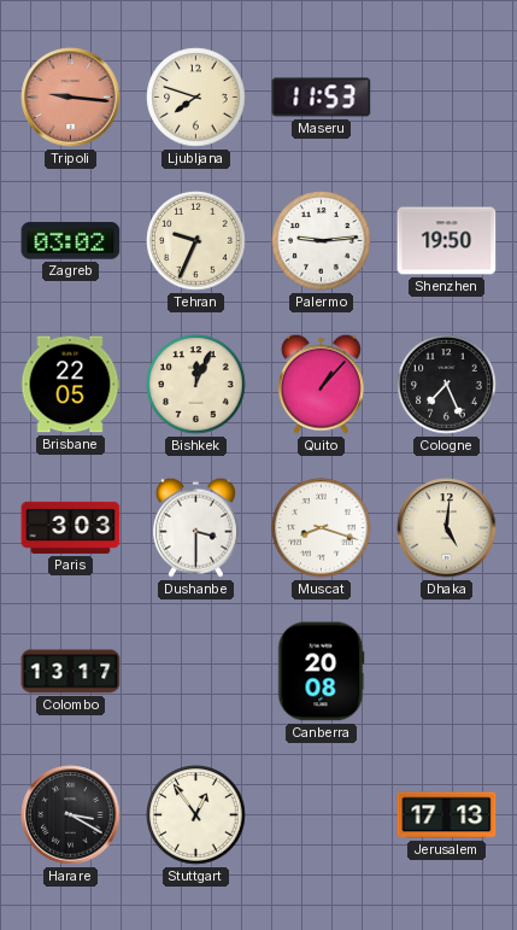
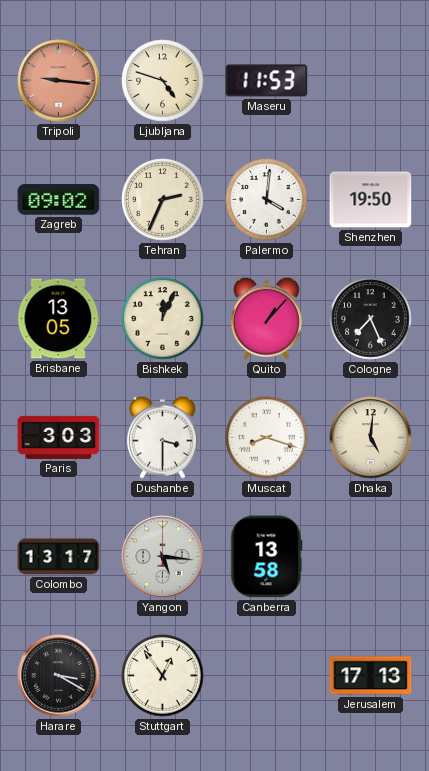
Ljubljana: 7:48 -> 4:48 (163, 81)
Zagreb: 03:02 -> 09:02 (59, 200)
Tehran: 9:34 -> 2:34 (163, 200)
Palermo: 9:14 -> 4:01 (267, 200)
Brisbane: 22:05 -> 13:05 (58, 319)
Yangon: none -> 5:16 (163, 557)
Canberra: 20:08 -> 13:58 (267, 557)
